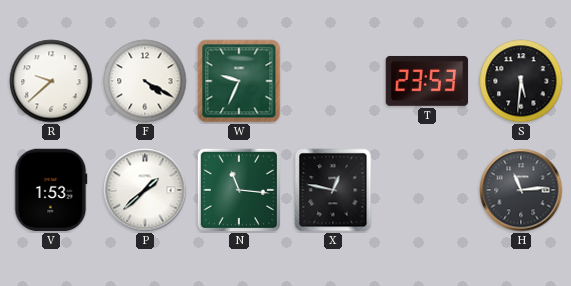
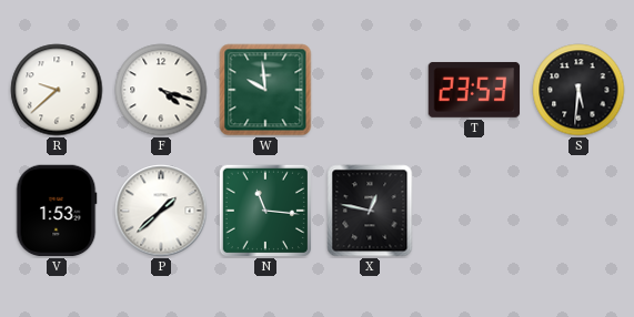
F: 4:20 -> 4:18 (161, 90)
W: 9:34 -> 9:59 (265, 90)
H: 11:14 -> none (521, 190)
